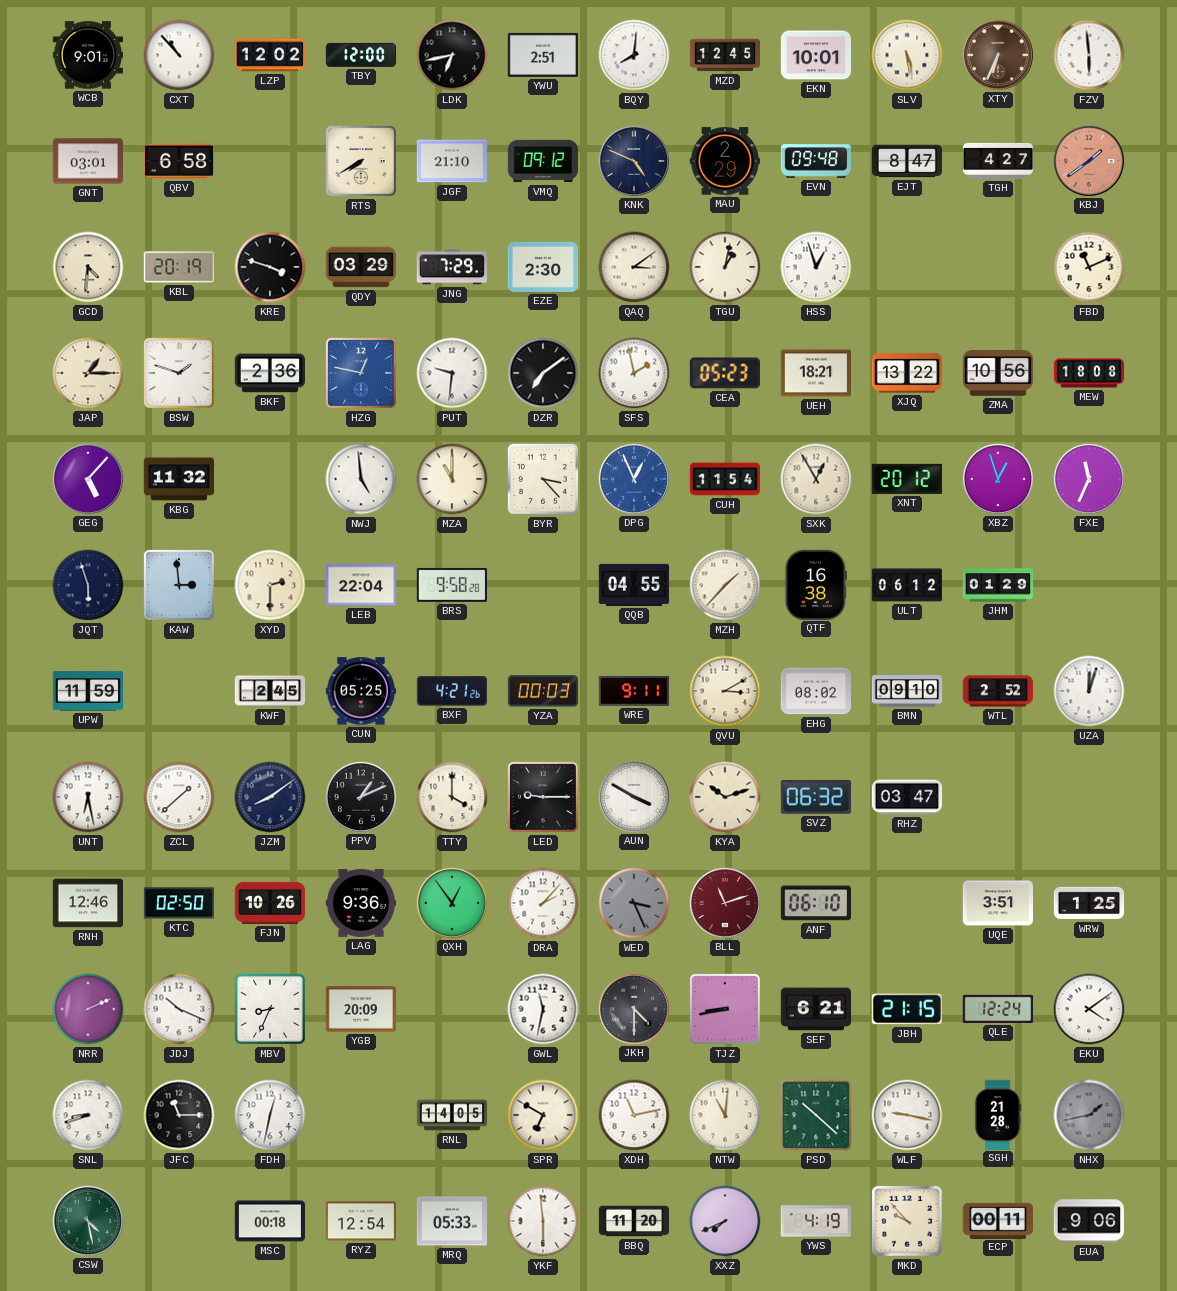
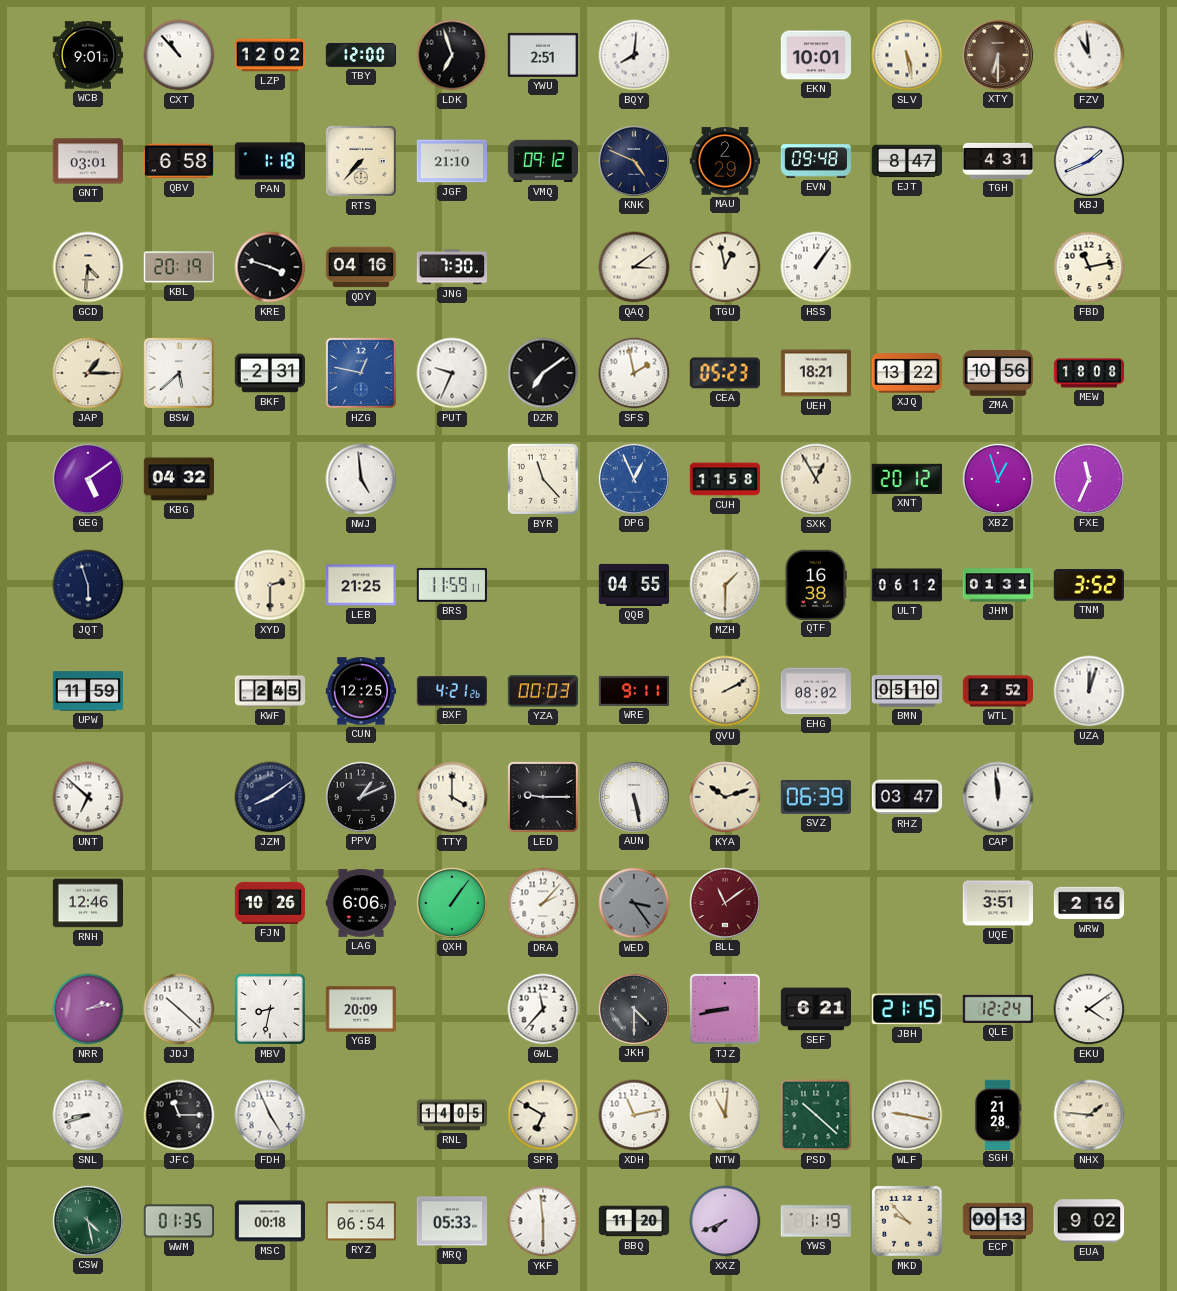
LDK: 6:43 -> 6:57 (452, 55)
MZD: 12:45 -> none (725, 55)
XTY: 6:34 -> 6:30 (997, 54)
FZV: 5:59 -> 10:59 (1089, 55)
PAN: none -> 1:18 (269, 161)
RTS: 7:40 -> 7:37 (361, 161)
TGH: 4:27 -> 4:31 (998, 161)
KBJ: 1:39 -> 1:41 (1088, 160)
KBJ dial: salmon -> white (1088, 160)
QDY: 03:29 -> 04:16 (361, 267)
JNG: 7:29 -> 7:30 (451, 267)
EZE: 2:30 -> none (542, 267)
TGU: 1:02 -> 12:58 (725, 267)
HSS: 12:57 -> 1:06 (816, 267)
FBD: 11:11 -> 11:13 (1089, 267)
BSW: 1:48 -> 5:38 (179, 373)
BKF: 2:36 -> 2:31 (270, 373)
PUT: 9:31 -> 9:34 (452, 373)
GEG: 5:07 -> 5:09 (87, 478)
KBG: 11:32 -> 04:32 (179, 479)
MZA: 11:00 -> none (452, 479)
BYR: 3:23 -> 11:23 (543, 479)
CUH: 11:54 -> 11:58 (725, 479)
KAW: 2:59 -> none (179, 585)
LEB: 22:04 -> 21:25 (361, 585)
BRS: 9:58 -> 11:59 (451, 585)
MZH: 1:37 -> 1:30 (725, 585)
JHM: 01:29 -> 01:31 (997, 585)
TNM: none -> 3:52 (1089, 585)
CUN: 05:25 -> 12:25 (360, 691)
QVU: 3:10 -> 2:10 (725, 691)
BMN: 09:10 -> 05:10 (907, 691)
UNT: 6:28 -> 6:52 (88, 797)
ZCL: 1:38 -> none (179, 797)
AUN: 3:50 -> 5:28 (633, 796)
SVZ: 06:32 -> 06:39 (815, 797)
CAP: none -> 11:59 (998, 797)
KTC: 02:50 -> none (179, 903)
LAG: 9:36 -> 6:06 (361, 903)
QXH: 12:54 -> 1:06 (451, 902)
WED: 3:26 -> 3:24 (634, 903)
BLL: 11:12 -> 11:09 (724, 902)
ANF: 06:10 -> none (815, 903)
WRW: 1:25 -> 2:16 (1089, 903)
NRR: 2:11 -> 2:13 (88, 1009)
JDJ: 10:19 -> 10:22 (179, 1009)
MBV: 8:34 -> 8:32 (270, 1009)
GWL: 11:32 -> 11:37 (543, 1009)
FDH: 12:32 -> 4:56 (270, 1115)
NHX: 1:43 -> 1:46 (1089, 1115)
NHX dial: grey -> cream (1089, 1115)
WWM: none -> 01:35 (178, 1221)
RYZ: 12:54 -> 06:54 (360, 1221)
YWS: 4:19 -> 1:19 (815, 1221)
ECP: 00:11 -> 00:13 (997, 1220)
EUA: 9:06 -> 9:02 (1088, 1221)
